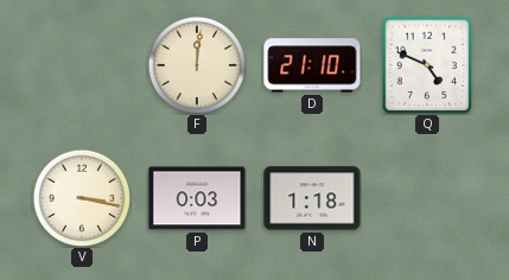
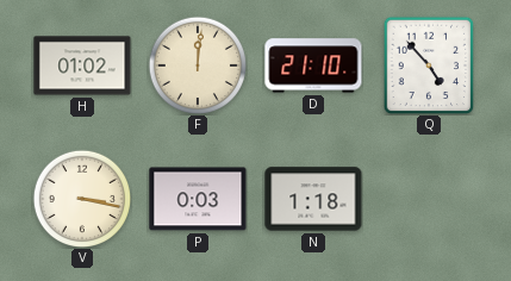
H: none -> 01:02 (82, 65)
Q: 4:49 -> 4:53 (429, 65)
